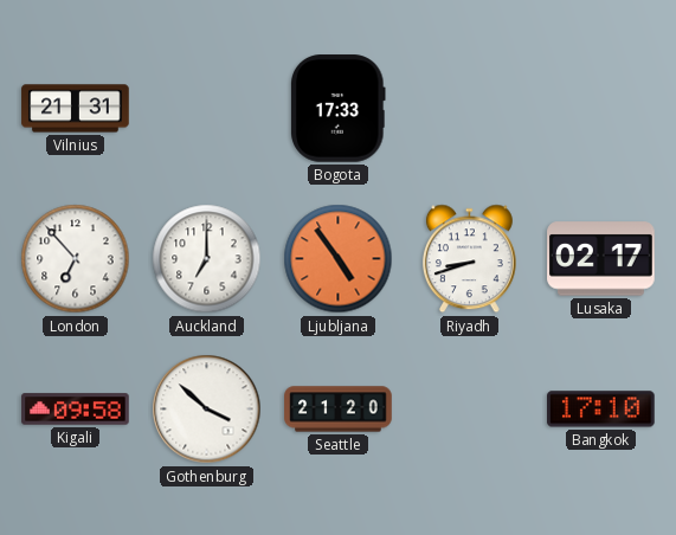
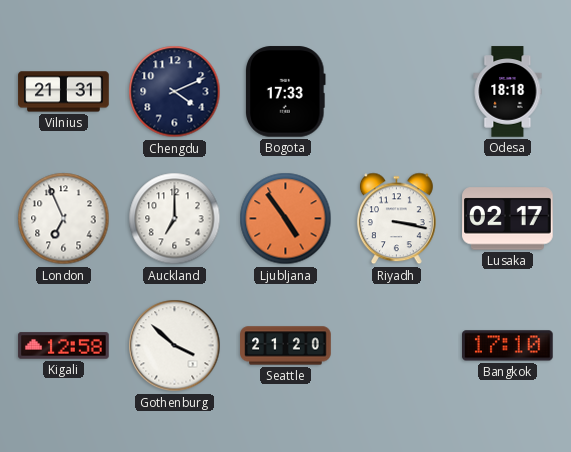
Chengdu: none -> 4:11 (175, 92)
Odesa: none -> 18:18 (508, 92)
London: 6:53 -> 6:56 (64, 219)
Riyadh: 8:42 -> 3:17 (396, 219)
Kigali: 09:58 -> 12:58 (64, 346)
